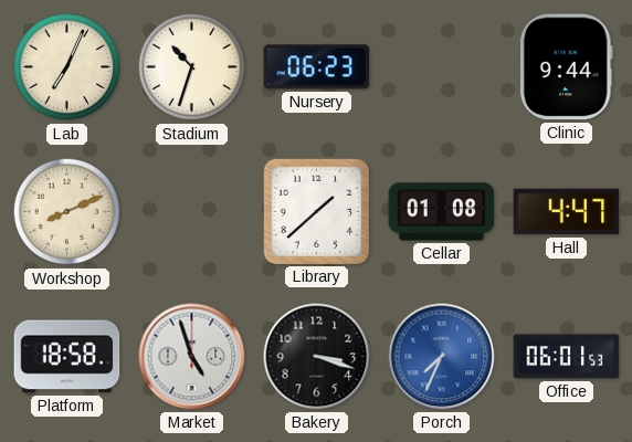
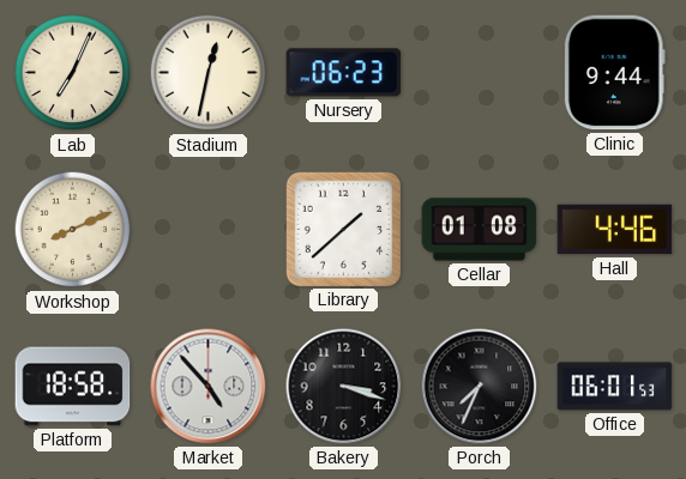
Stadium: 10:33 -> 12:32 (209, 73)
Hall: 4:47 -> 4:46 (615, 230)
Market: 4:57 -> 4:53 (209, 387)
Porch dial: blue -> black (480, 387)
